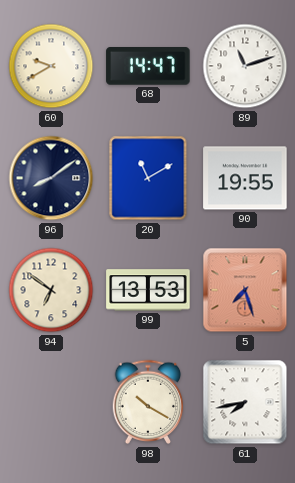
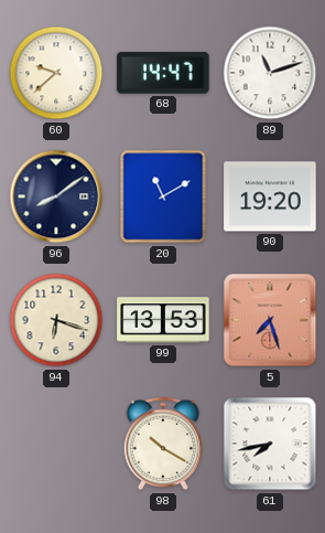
60: 9:40 -> 9:38 (56, 73)
90: 19:55 -> 19:20 (270, 196)
94: 6:51 -> 6:18 (56, 320)
